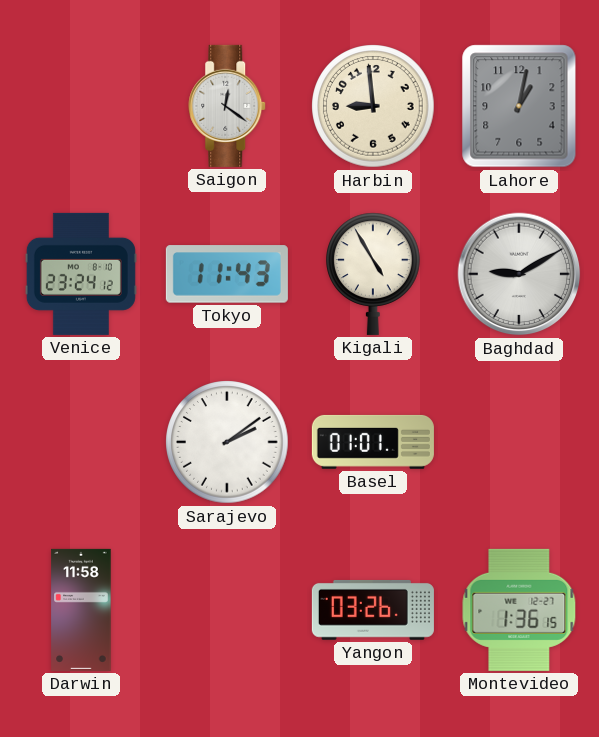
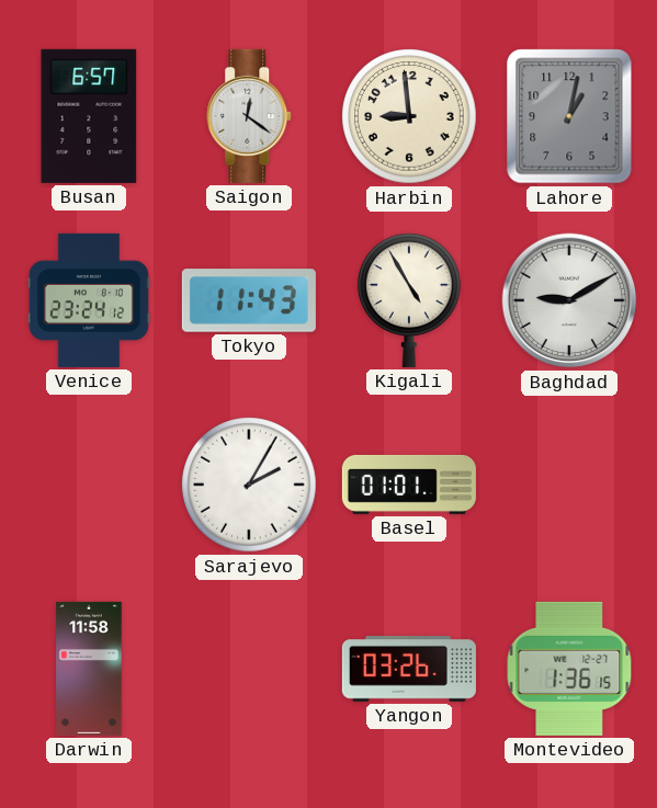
Busan: none -> 6:57 (89, 116)
Sarajevo: 2:09 -> 2:05 (249, 485)
